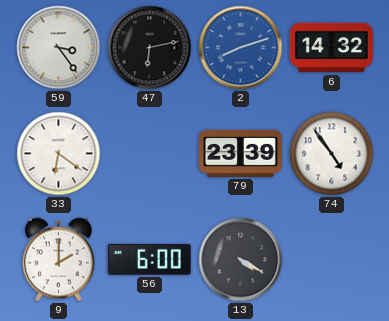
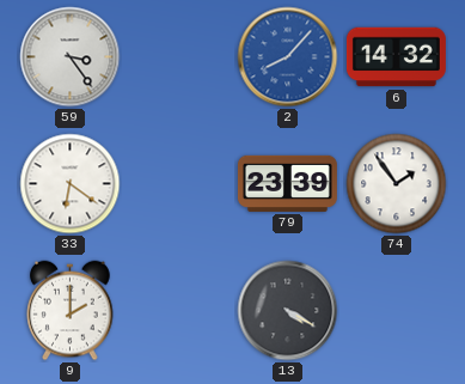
47: 6:13 -> none (150, 48)
2: 8:12 -> 8:07 (288, 57)
74: 4:54 -> 1:54 (397, 184)
56: 6:00 -> none (149, 259)
